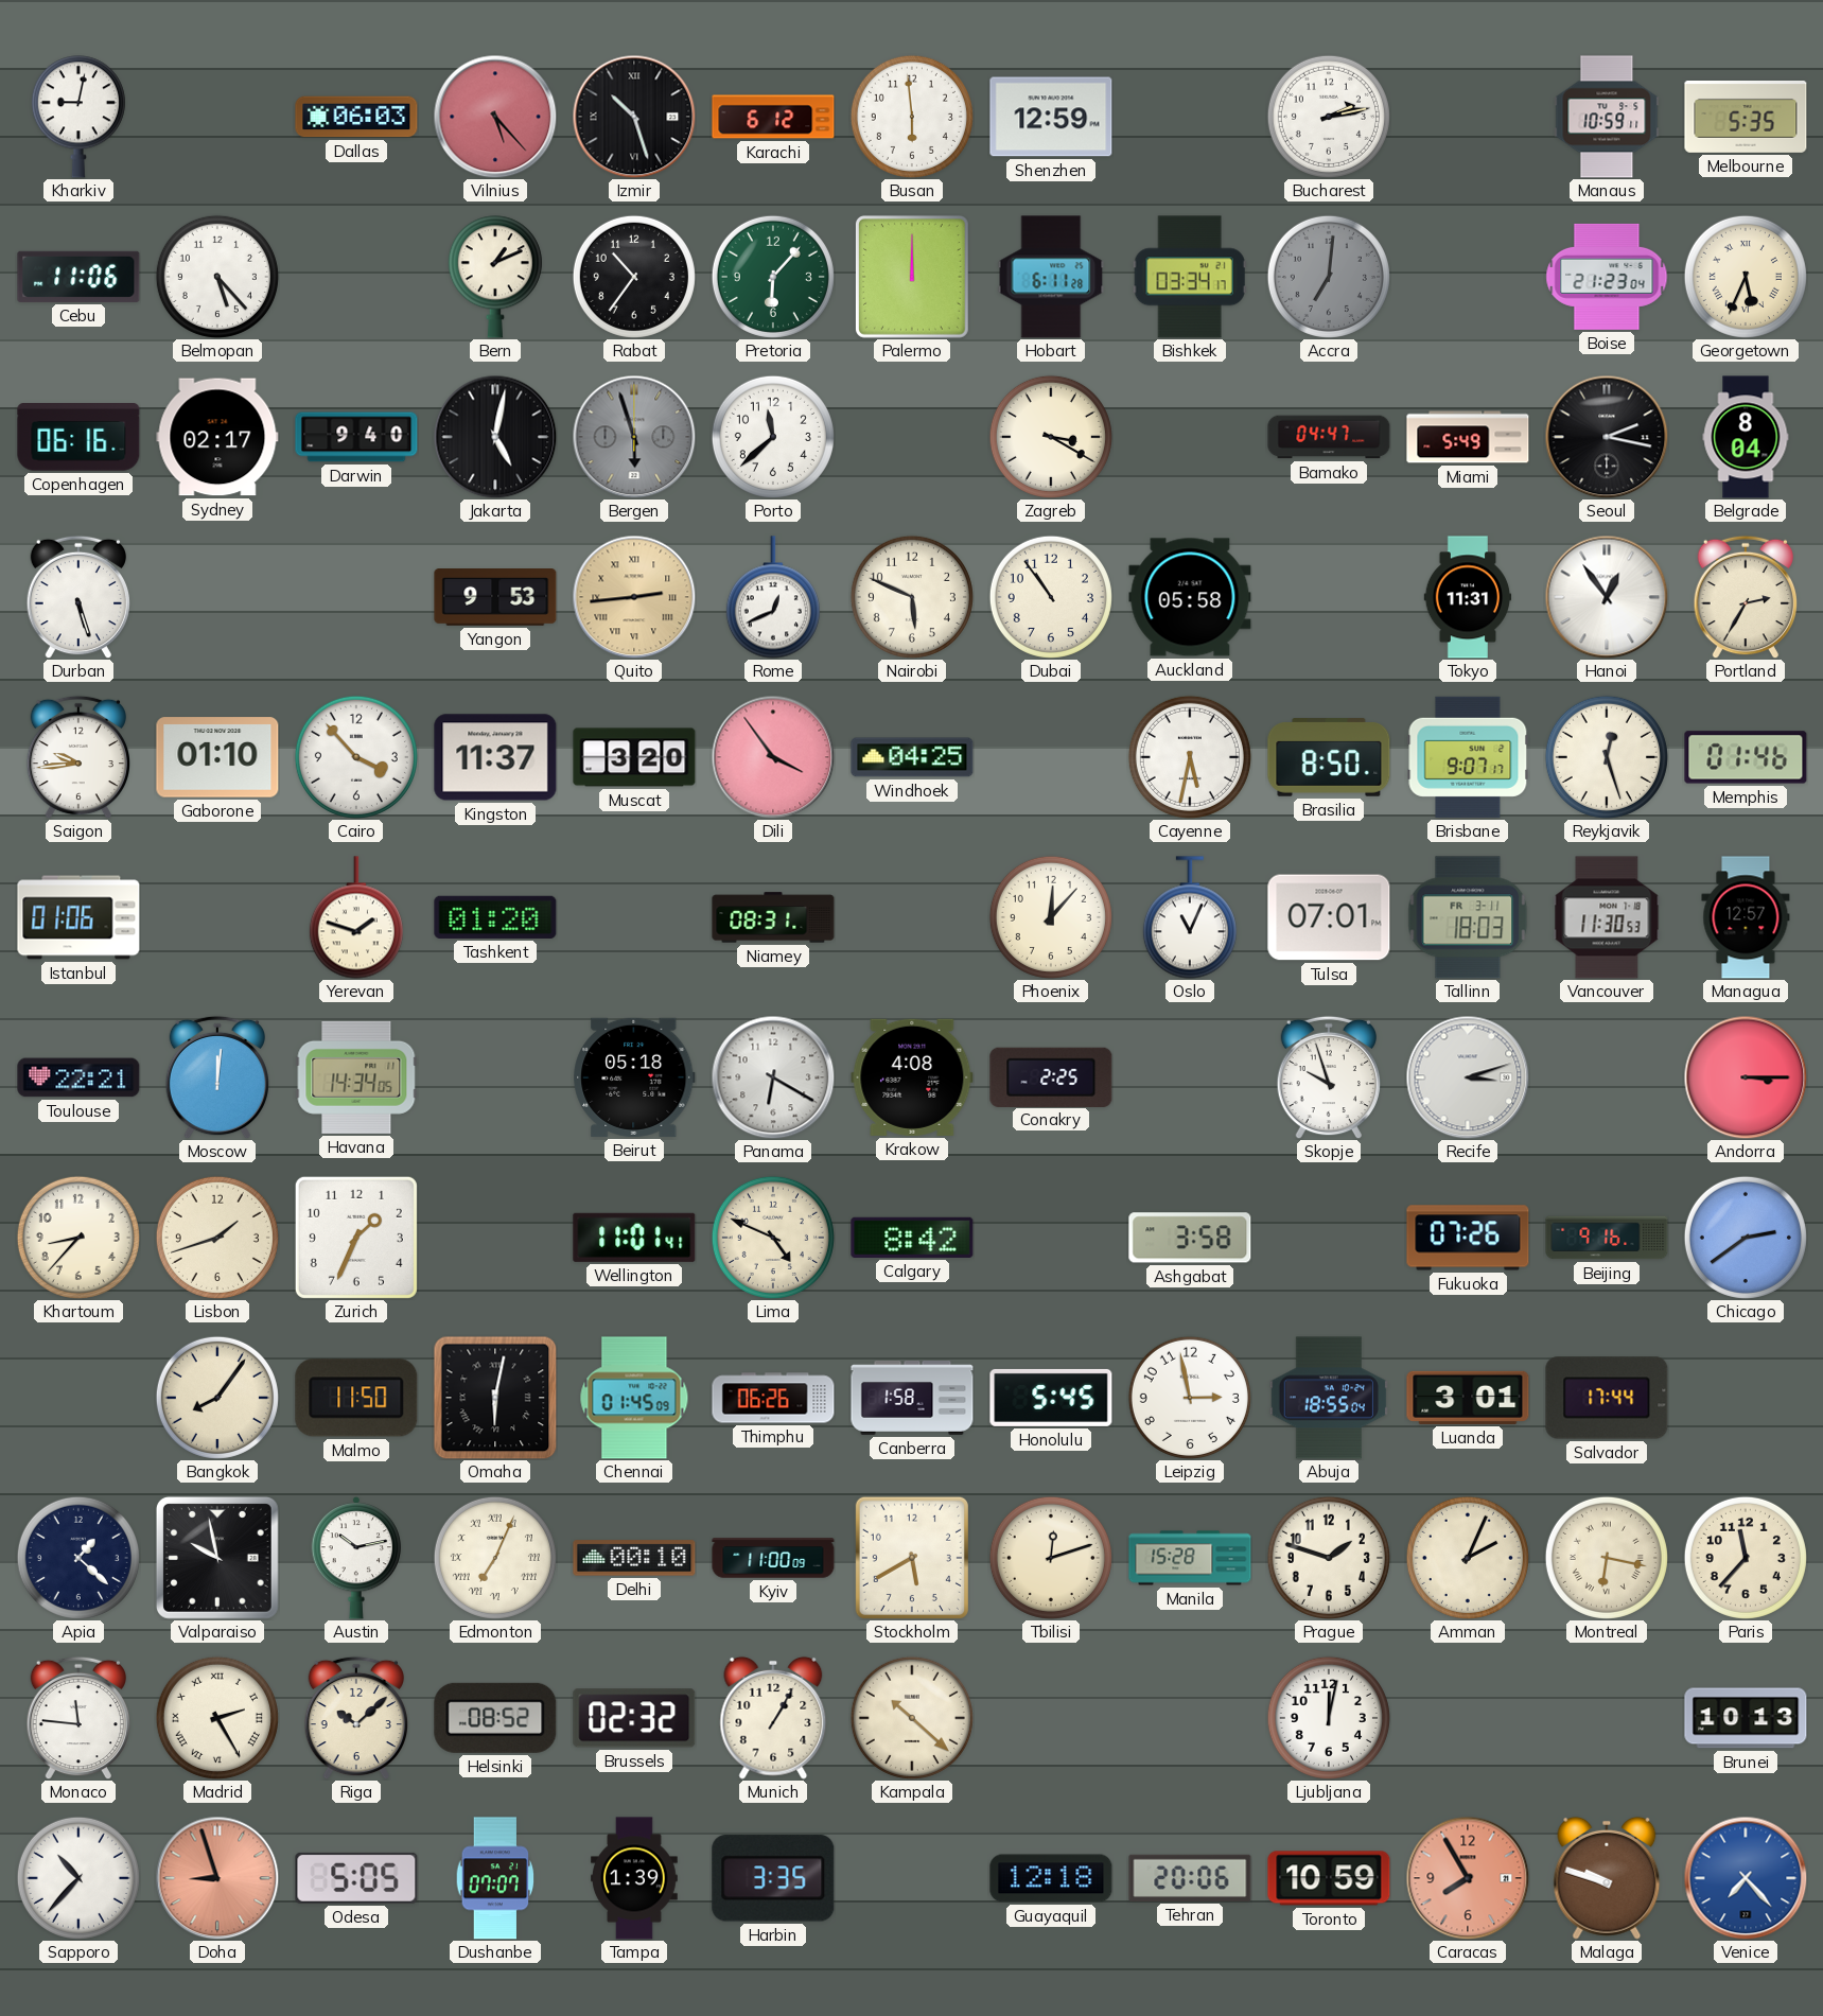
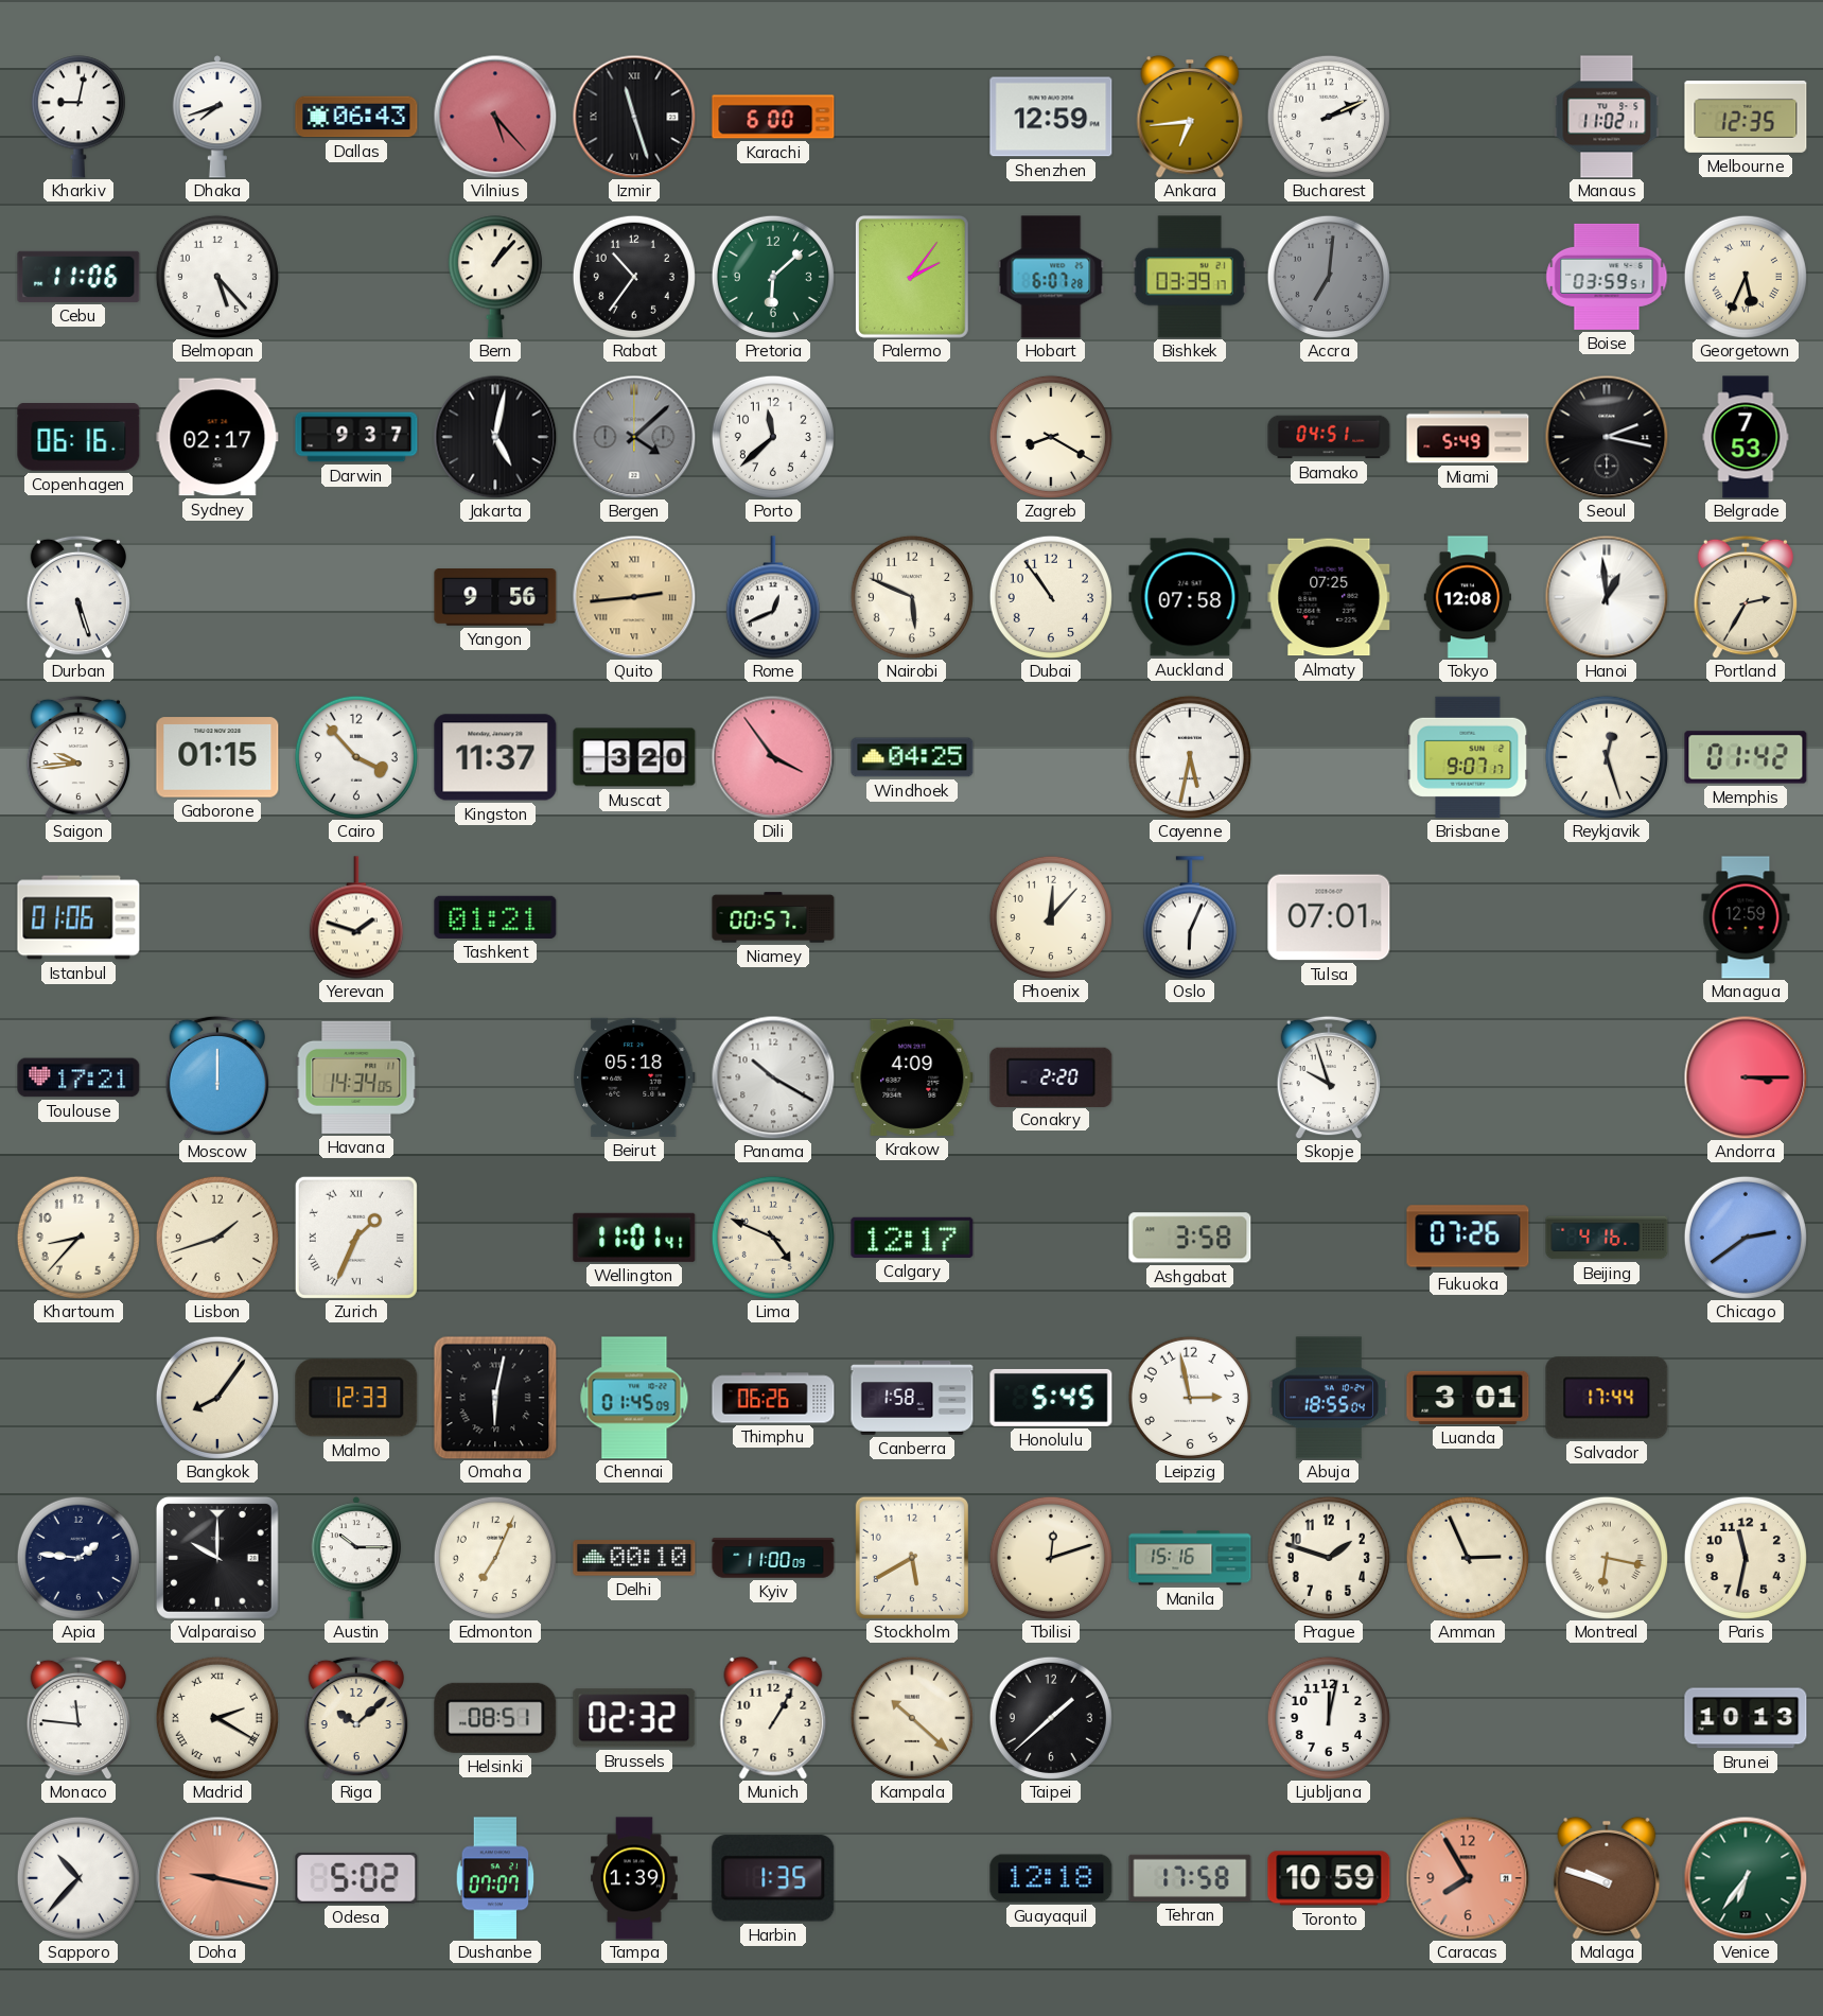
Dhaka: none -> 7:42 (217, 117)
Dallas: 06:03 -> 06:43 (356, 117)
Izmir: 10:27 -> 11:27 (634, 117)
Karachi: 6:12 -> 6:00 (773, 117)
Busan: 5:59 -> none (912, 117)
Ankara: none -> 6:44 (1190, 117)
Bucharest: 2:13 -> 2:11 (1329, 117)
Manaus: 10:59 -> 11:02 (1607, 117)
Melbourne: 5:35 -> 12:35 (1746, 118)
Bern: 1:11 -> 1:07 (495, 277)
Pretoria: 6:07 -> 6:08 (773, 277)
Palermo: 12:00 -> 2:06 (912, 277)
Hobart: 6:11 -> 6:07 (1051, 277)
Bishkek: 03:34 -> 03:39 (1190, 277)
Boise: 21:23 -> 03:59 (1607, 277)
Darwin: 9:40 -> 9:37 (356, 437)
Bergen: 5:57 -> 4:08 (634, 437)
Zagreb: 3:20 -> 8:20 (1051, 437)
Bamako: 04:47 -> 04:51 (1329, 437)
Belgrade: 8:04 -> 7:53 (1746, 437)
Yangon: 9:53 -> 9:56 (495, 598)
Auckland: 05:58 -> 07:58 (1190, 597)
Almaty: none -> 07:25 (1329, 597)
Tokyo: 11:31 -> 12:08 (1468, 597)
Hanoi: 12:54 -> 12:59 (1607, 597)
Gaborone: 01:10 -> 01:15 (217, 757)
Brasilia: 8:50 -> none (1329, 757)
Memphis: 01:46 -> 01:42 (1746, 757)
Tashkent: 01:20 -> 01:21 (495, 917)
Niamey: 08:31 -> 00:57 (773, 917)
Oslo: 11:04 -> 6:04 (1190, 917)
Tallinn: 18:03 -> none (1468, 917)
Vancouver: 11:30 -> none (1607, 917)
Managua: 12:57 -> 12:59 (1746, 917)
Toulouse: 22:21 -> 17:21 (78, 1077)
Moscow: 12:01 -> 12:00 (216, 1077)
Panama: 6:20 -> 10:20 (773, 1077)
Krakow: 4:08 -> 4:09 (912, 1077)
Conakry: 2:25 -> 2:20 (1051, 1076)
Recife: 3:12 -> none (1468, 1077)
Zurich numerals: Arabic -> Roman (356, 1238)
Calgary: 8:42 -> 12:17 (912, 1238)
Beijing: 9:16 -> 4:16 (1607, 1238)
Malmo: 11:50 -> 12:33 (356, 1398)
Apia: 1:22 -> 1:46 (78, 1558)
Valparaiso: 9:58 -> 10:00 (217, 1558)
Austin: 10:13 -> 10:15 (356, 1558)
Edmonton numerals: Roman -> Arabic (495, 1558)
Manila: 15:28 -> 15:16 (1190, 1558)
Amman: 2:04 -> 2:56 (1468, 1558)
Paris: 11:37 -> 11:32 (1746, 1558)
Madrid: 2:25 -> 2:20 (217, 1718)
Helsinki: 08:52 -> 08:51 (495, 1718)
Taipei: none -> 1:38 (1051, 1718)
Doha: 8:57 -> 9:17 (217, 1878)
Odesa: 5:05 -> 5:02 (356, 1878)
Harbin: 3:35 -> 1:35 (773, 1878)
Tehran: 20:06 -> 17:58 (1190, 1878)
Venice: 7:23 -> 6:36 (1746, 1878)
Venice dial: blue -> green (1746, 1878)
